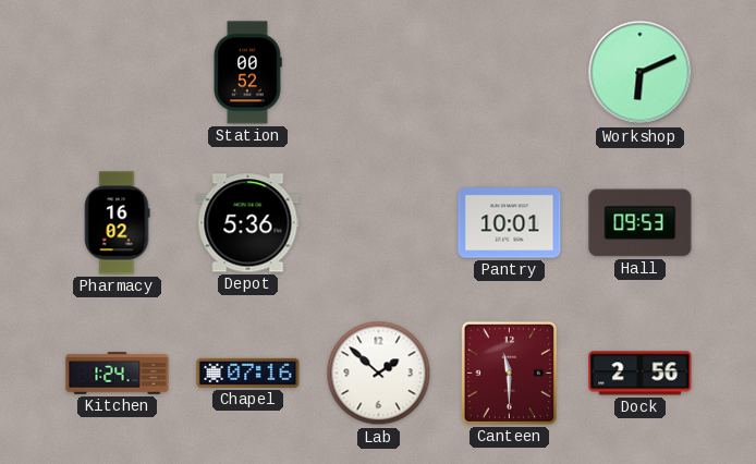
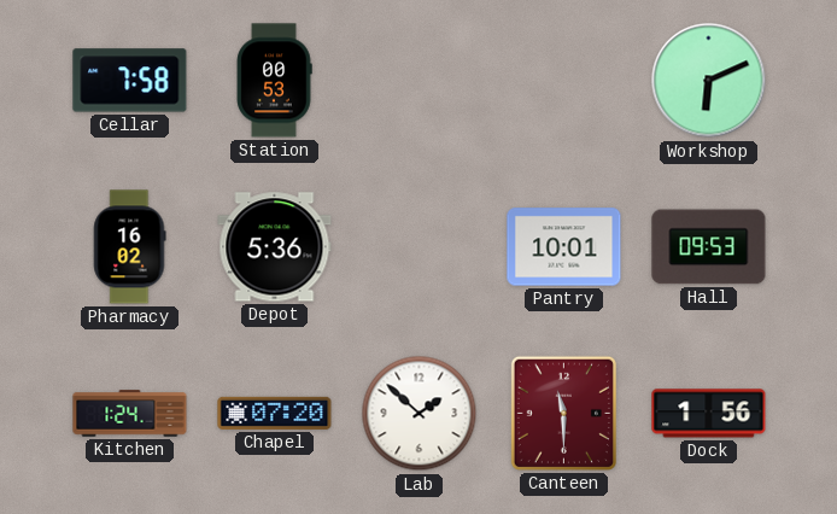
Cellar: none -> 7:58 (130, 81)
Station: 00:52 -> 00:53 (274, 81)
Chapel: 07:16 -> 07:20 (275, 413)
Dock: 2:56 -> 1:56 (709, 414)
